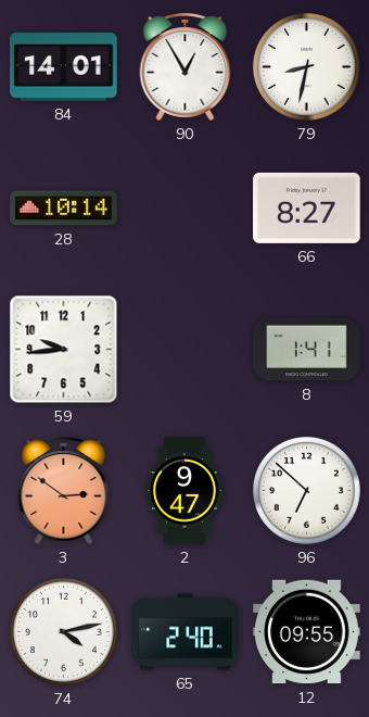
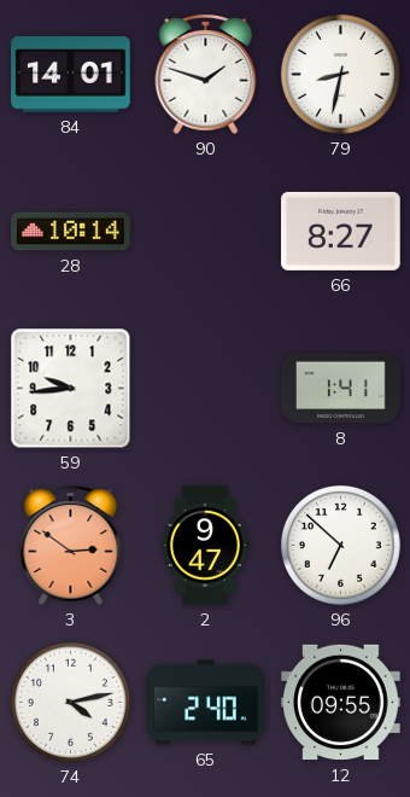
90: 12:55 -> 1:48 (206, 74)
